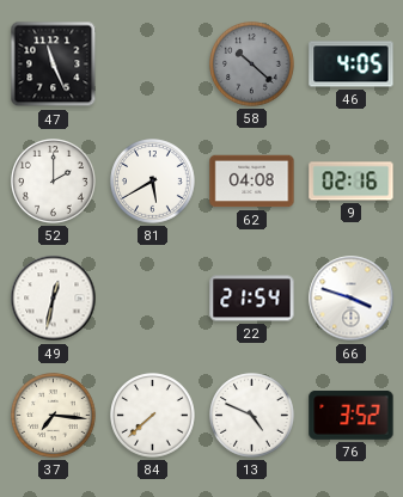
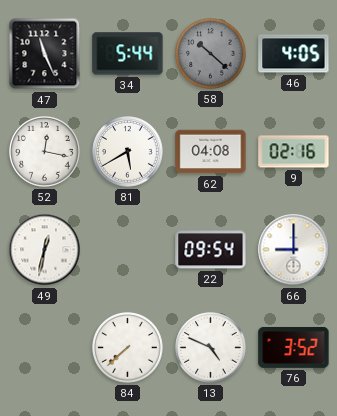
34: none -> 5:44 (128, 54)
52: 2:00 -> 12:17 (45, 152)
22: 21:54 -> 09:54 (211, 250)
66: 3:48 -> 9:00 (294, 250)
37: 7:16 -> none (54, 416)
